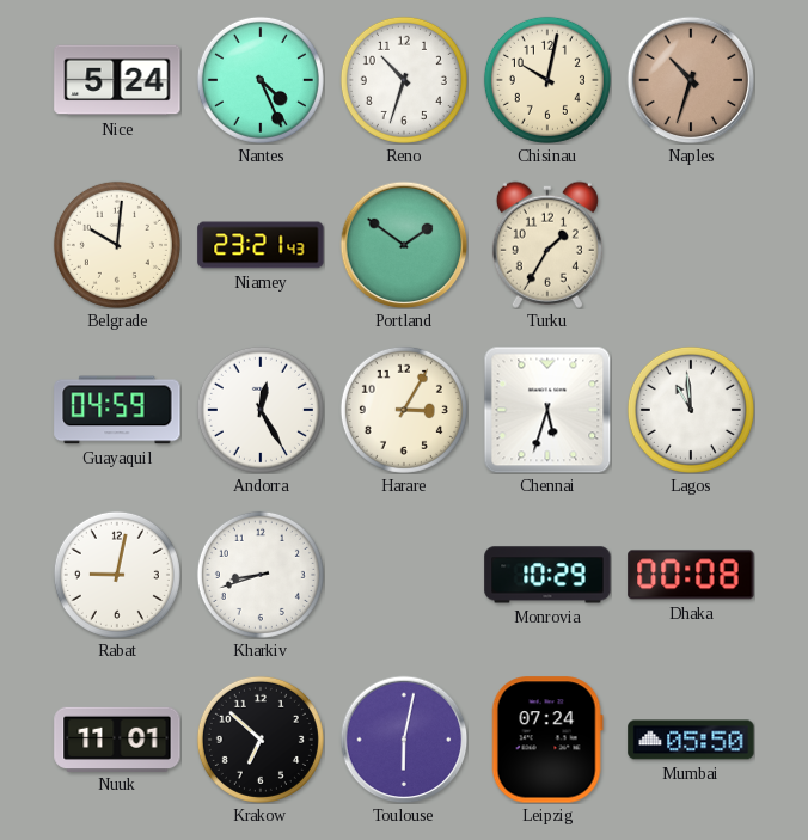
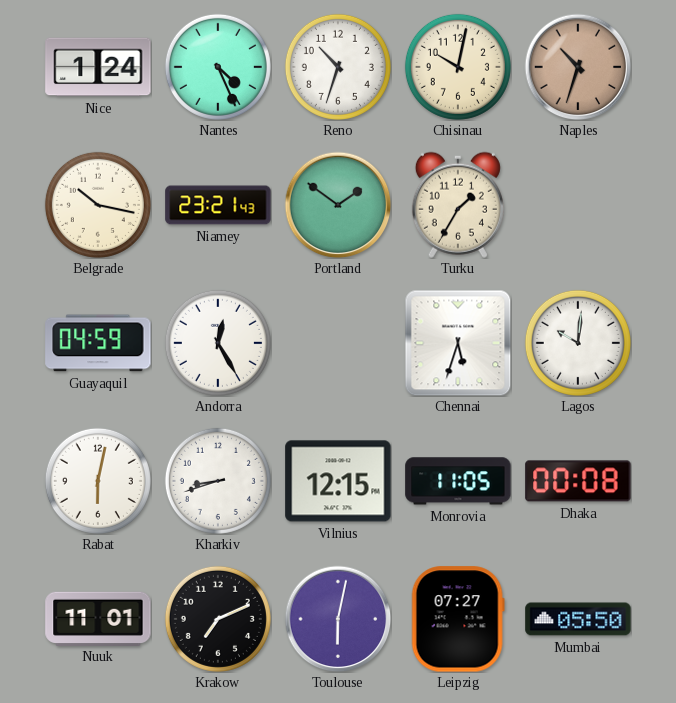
Nice: 5:24 -> 1:24 (98, 67)
Belgrade: 10:01 -> 10:17 (98, 205)
Harare: 3:05 -> none (404, 410)
Lagos: 10:59 -> 10:01 (578, 343)
Rabat: 9:02 -> 6:02 (98, 481)
Vilnius: none -> 12:15 (338, 481)
Monrovia: 10:29 -> 11:05 (458, 481)
Krakow: 6:52 -> 7:11 (218, 619)
Leipzig: 07:24 -> 07:27 (458, 619)
